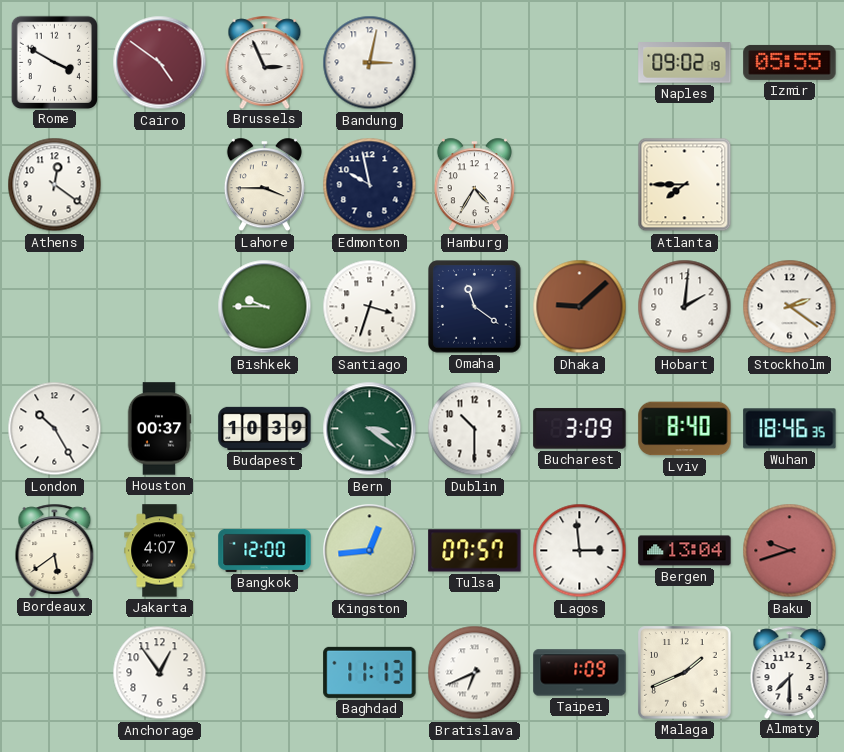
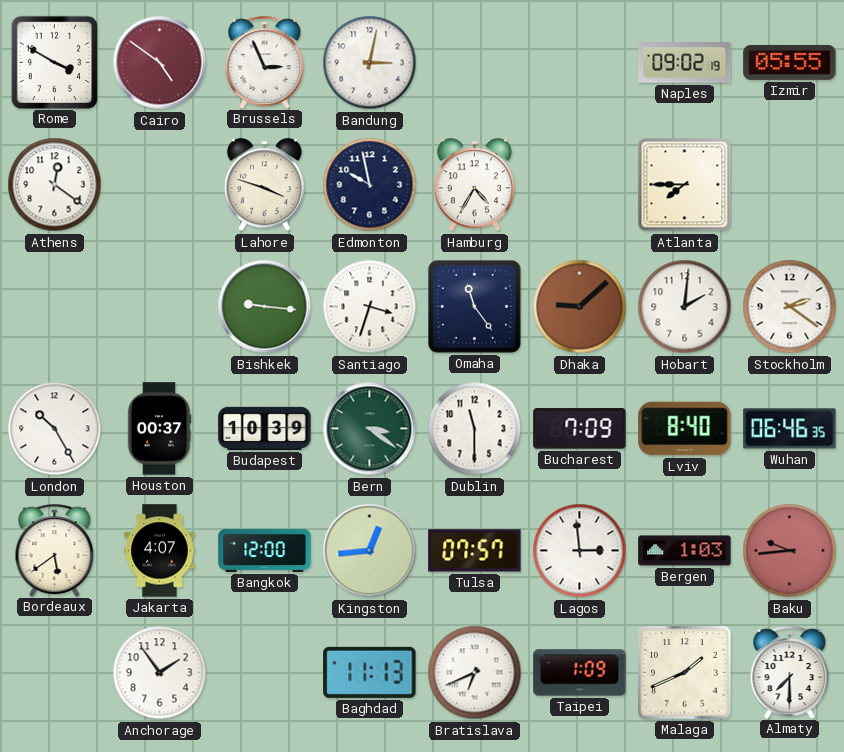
Lahore: 3:45 -> 3:48 (264, 185)
Bishkek: 9:45 -> 9:16 (265, 307)
Omaha: 11:21 -> 11:24 (475, 307)
Dublin: 10:30 -> 11:30 (475, 429)
Bucharest: 3:09 -> 7:09 (580, 429)
Wuhan: 18:46 -> 06:46 (790, 429)
Bergen: 13:04 -> 1:03 (685, 551)
Baku: 9:42 -> 9:44 (790, 551)
Anchorage: 12:54 -> 1:54 (160, 673)
